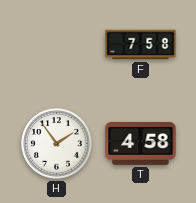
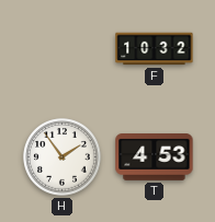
F: 7:58 -> 10:32 (155, 49)
T: 4:58 -> 4:53 (155, 157)
